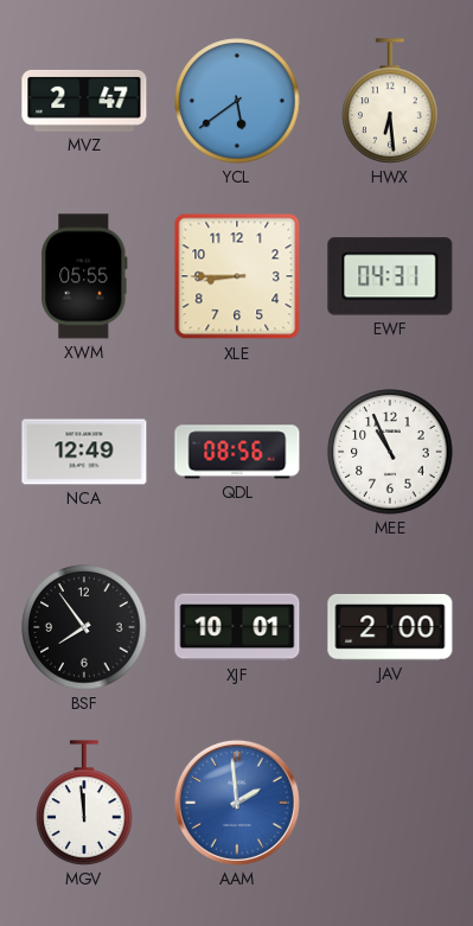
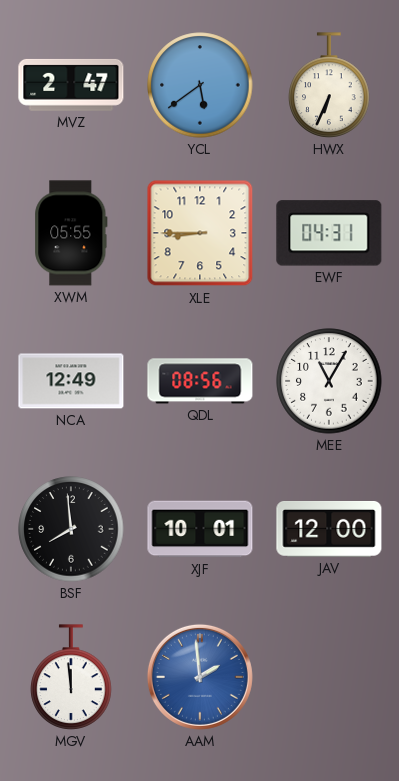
HWX: 6:29 -> 6:34 (329, 85)
MEE: 10:56 -> 11:05 (329, 381)
BSF: 7:54 -> 7:59 (71, 529)
JAV: 2:00 -> 12:00 (329, 529)
